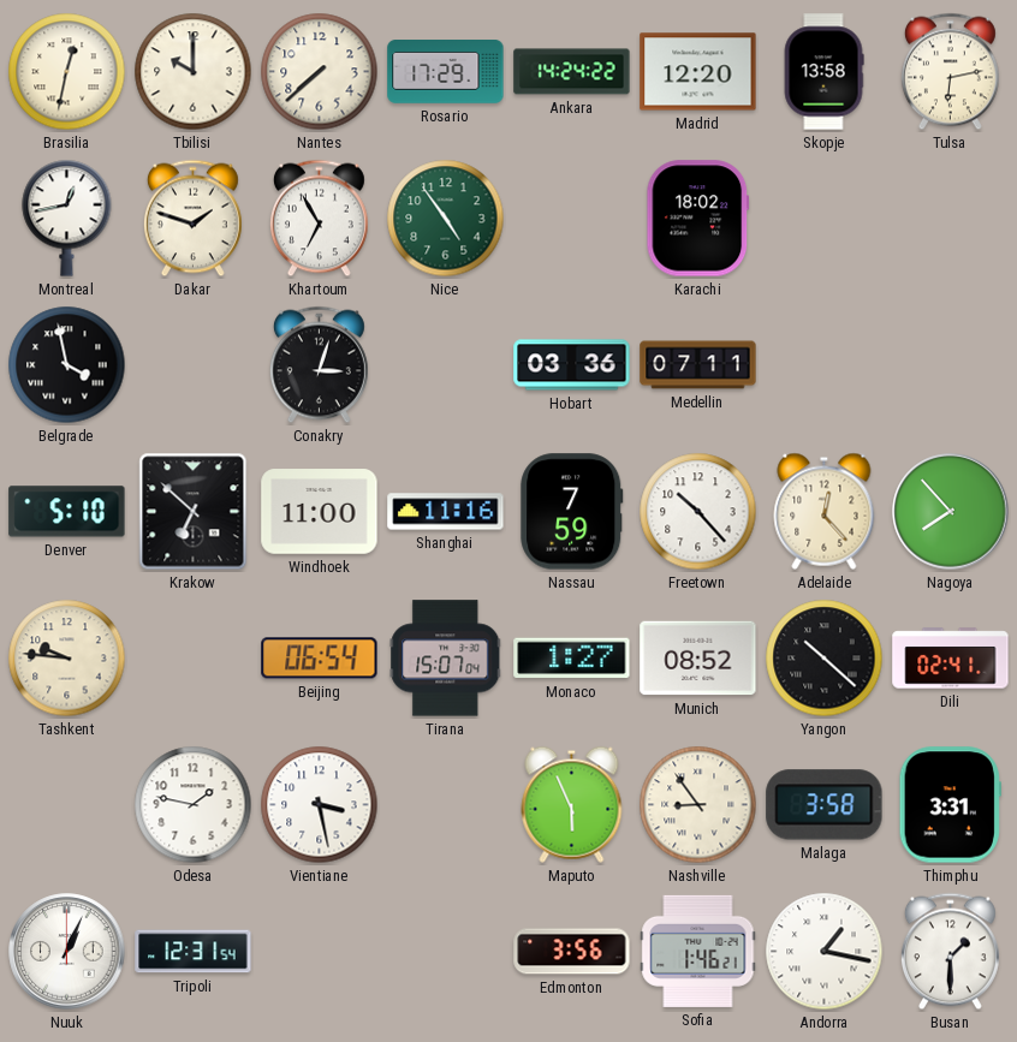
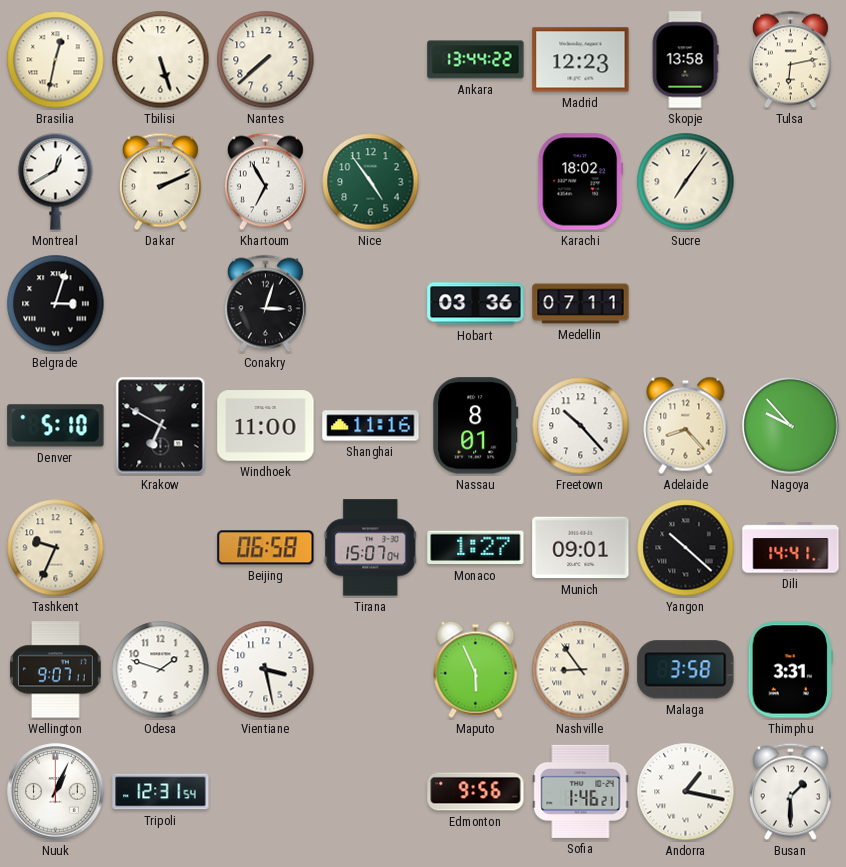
Tbilisi: 10:00 -> 5:27 (161, 60)
Rosario: 17:29 -> none (446, 72)
Ankara: 14:24 -> 13:44 (476, 60)
Madrid: 12:20 -> 12:23 (581, 60)
Montreal: 12:43 -> 12:40 (56, 181)
Dakar: 1:48 -> 2:11 (160, 182)
Sucre: none -> 7:06 (686, 182)
Belgrade: 3:58 -> 3:03 (56, 304)
Krakow: 6:52 -> 6:50 (161, 426)
Nassau: 7:59 -> 8:01 (476, 426)
Adelaide: 12:23 -> 8:23 (686, 425)
Nagoya: 7:53 -> 9:53 (791, 426)
Tashkent: 9:46 -> 9:34 (56, 548)
Beijing: 06:54 -> 06:58 (266, 548)
Munich: 08:52 -> 09:01 (581, 548)
Dili: 02:41 -> 14:41 (791, 548)
Wellington: none -> 9:07 (56, 670)
Odesa: 1:47 -> 1:48 (161, 670)
Edmonton: 3:56 -> 9:56 (476, 792)
